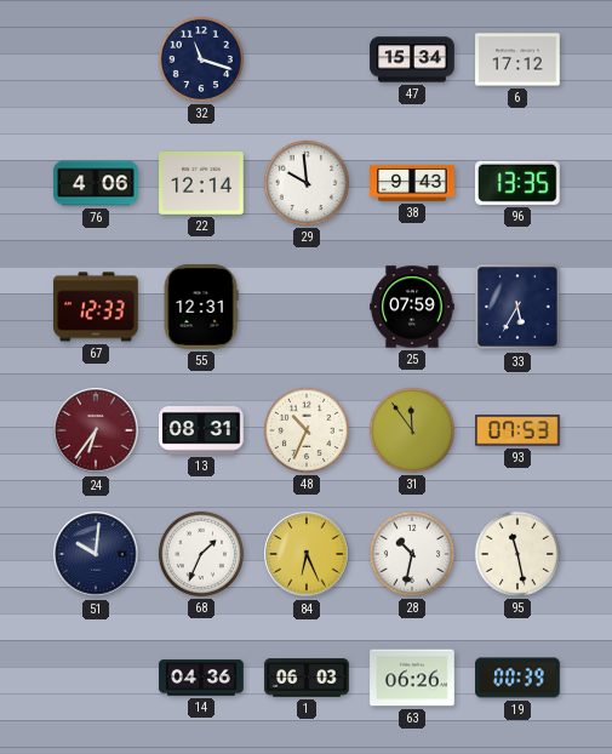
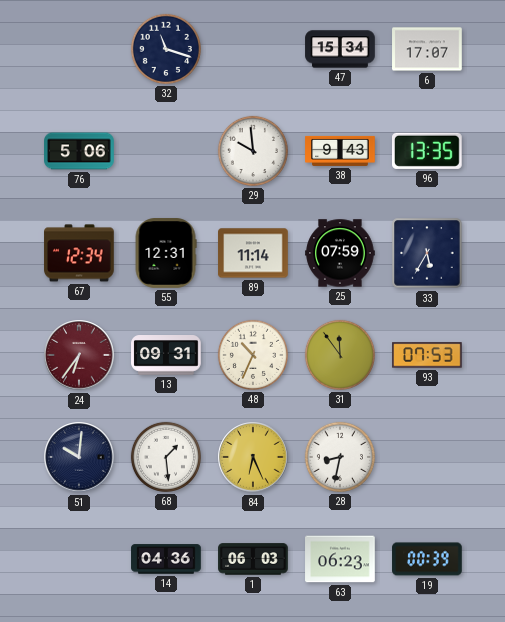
6: 17:12 -> 17:07 (427, 49)
76: 4:06 -> 5:06 (79, 151)
22: 12:14 -> none (201, 184)
67: 12:33 -> 12:34 (79, 253)
89: none -> 11:14 (253, 253)
13: 08:31 -> 09:31 (166, 355)
68: 1:34 -> 1:29 (166, 457)
28: 10:32 -> 8:32 (340, 457)
95: 11:28 -> none (517, 554)
63: 06:26 -> 06:23 (340, 559)
